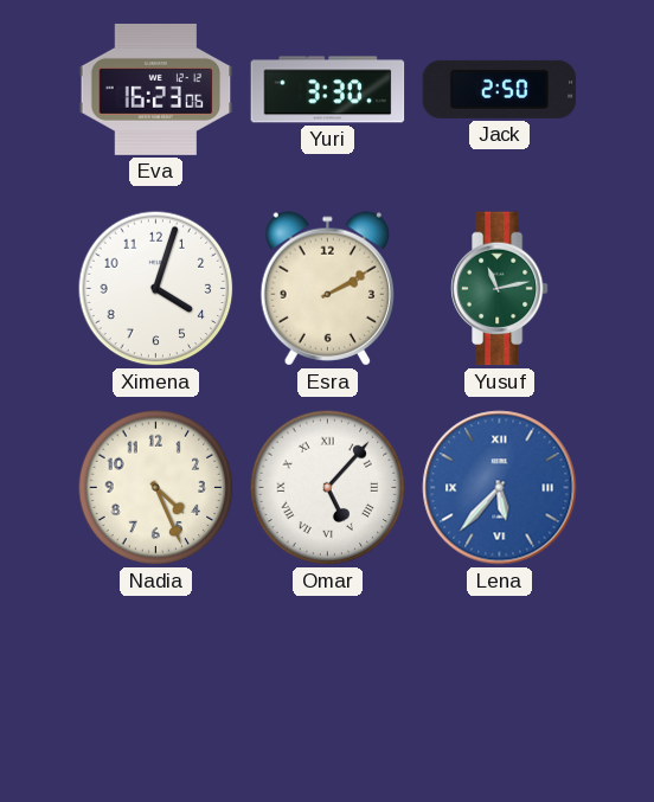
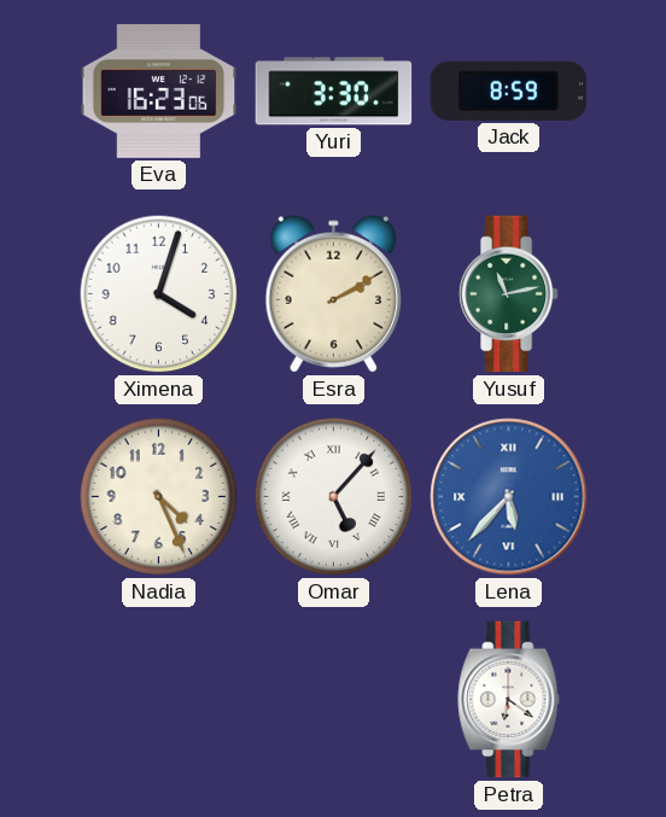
Jack: 2:50 -> 8:59 (509, 91)
Petra: none -> 6:21 (509, 700)
